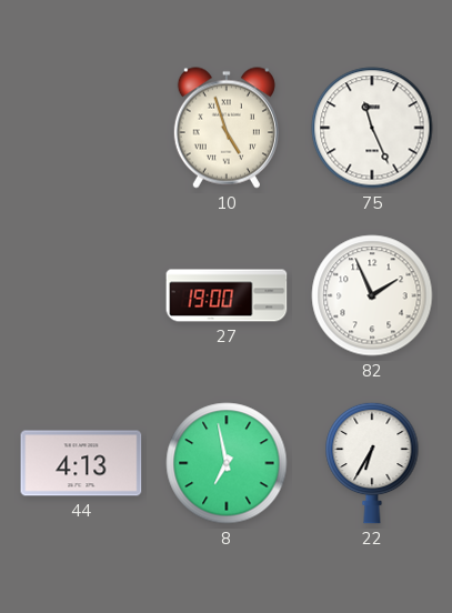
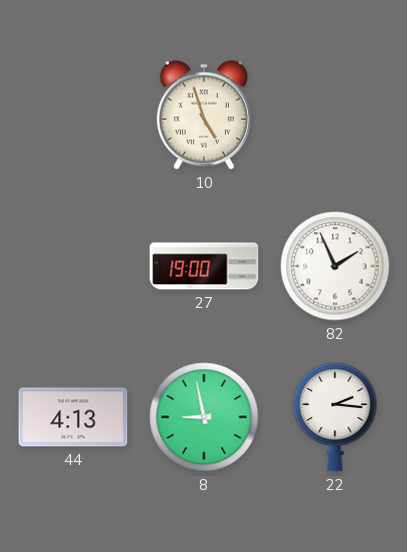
75: 11:26 -> none (372, 128)
8: 6:58 -> 8:58 (204, 417)
22: 6:35 -> 2:16 (335, 417)
